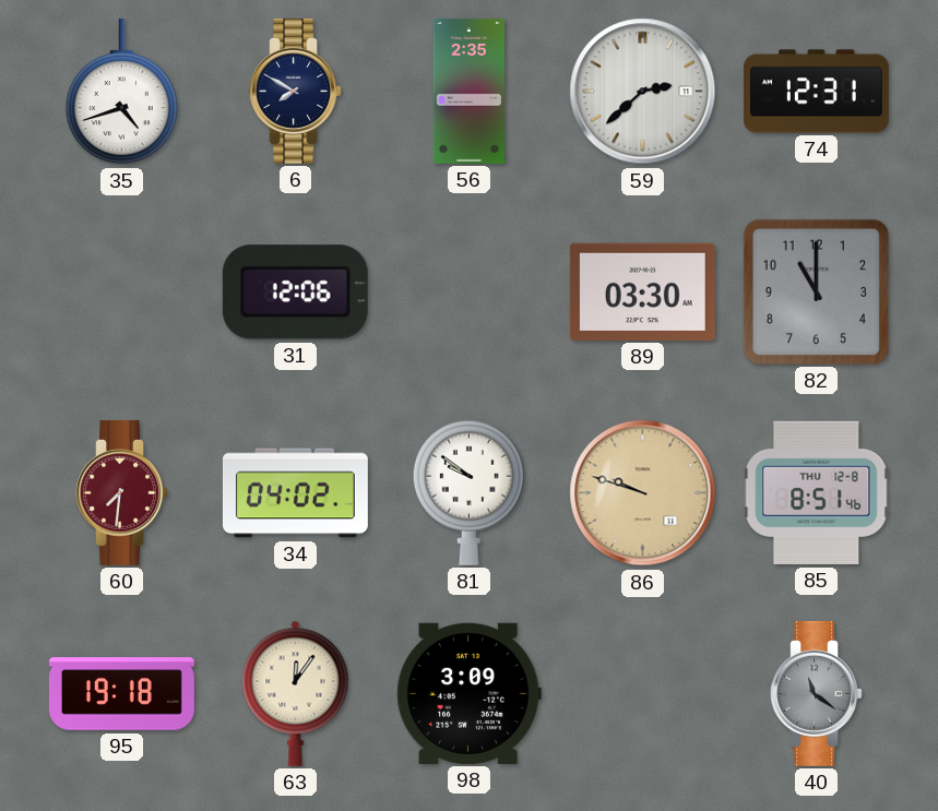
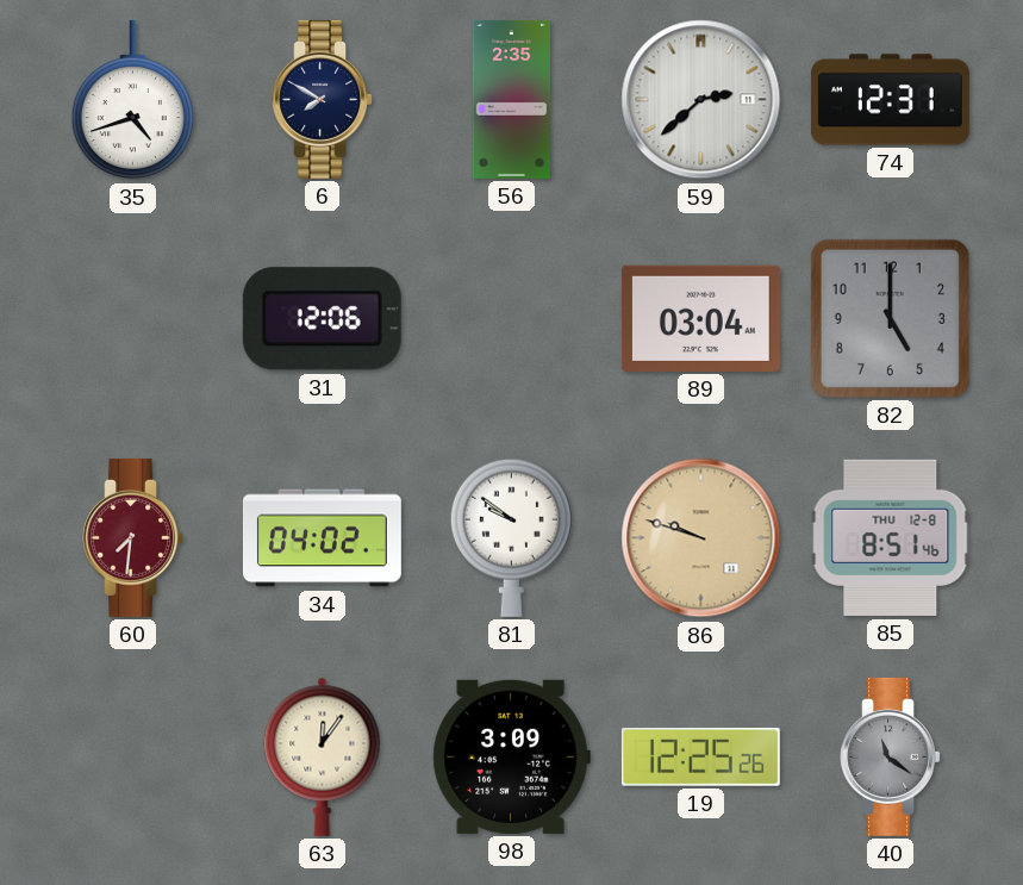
89: 03:30 -> 03:04 (700, 318)
82: 11:00 -> 5:00 (890, 318)
95: 19:18 -> none (121, 694)
19: none -> 12:25 (700, 756)
